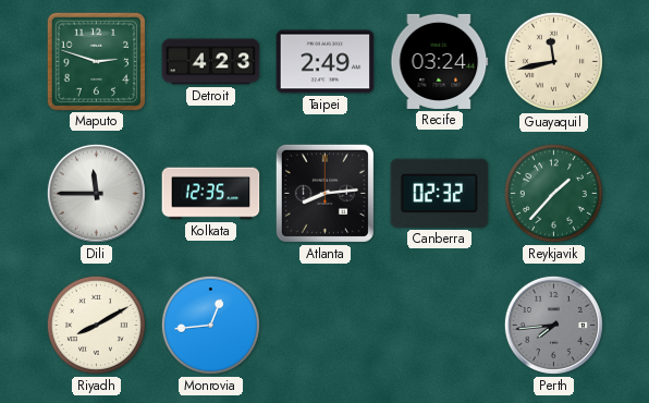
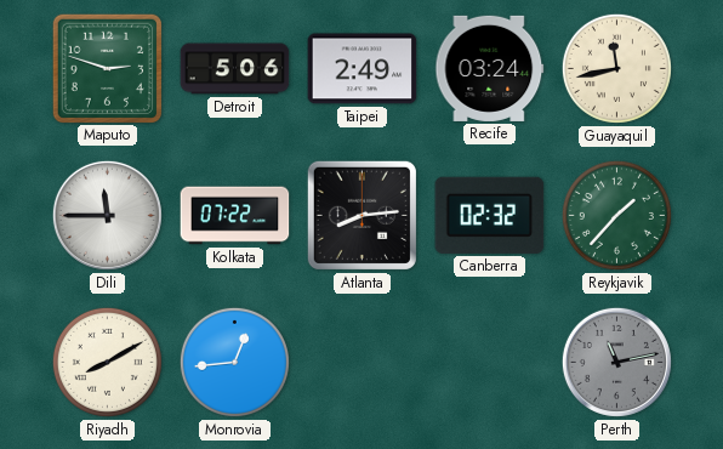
Detroit: 4:23 -> 5:06 (235, 69)
Kolkata: 12:35 -> 07:22 (235, 216)
Perth: 7:44 -> 11:13 (616, 362)
